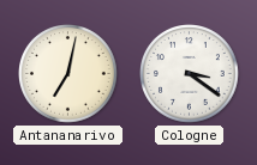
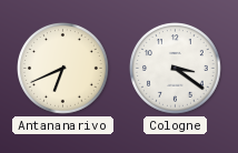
Antananarivo: 7:02 -> 6:41 (63, 69)
